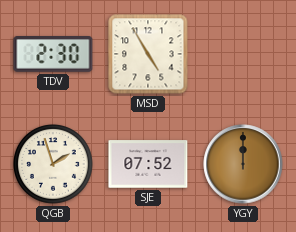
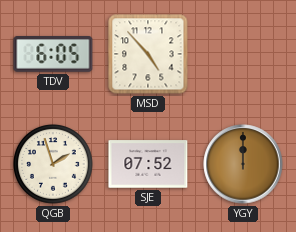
TDV: 2:30 -> 6:05 (53, 54)
MSD: 4:55 -> 4:53 (148, 54)
